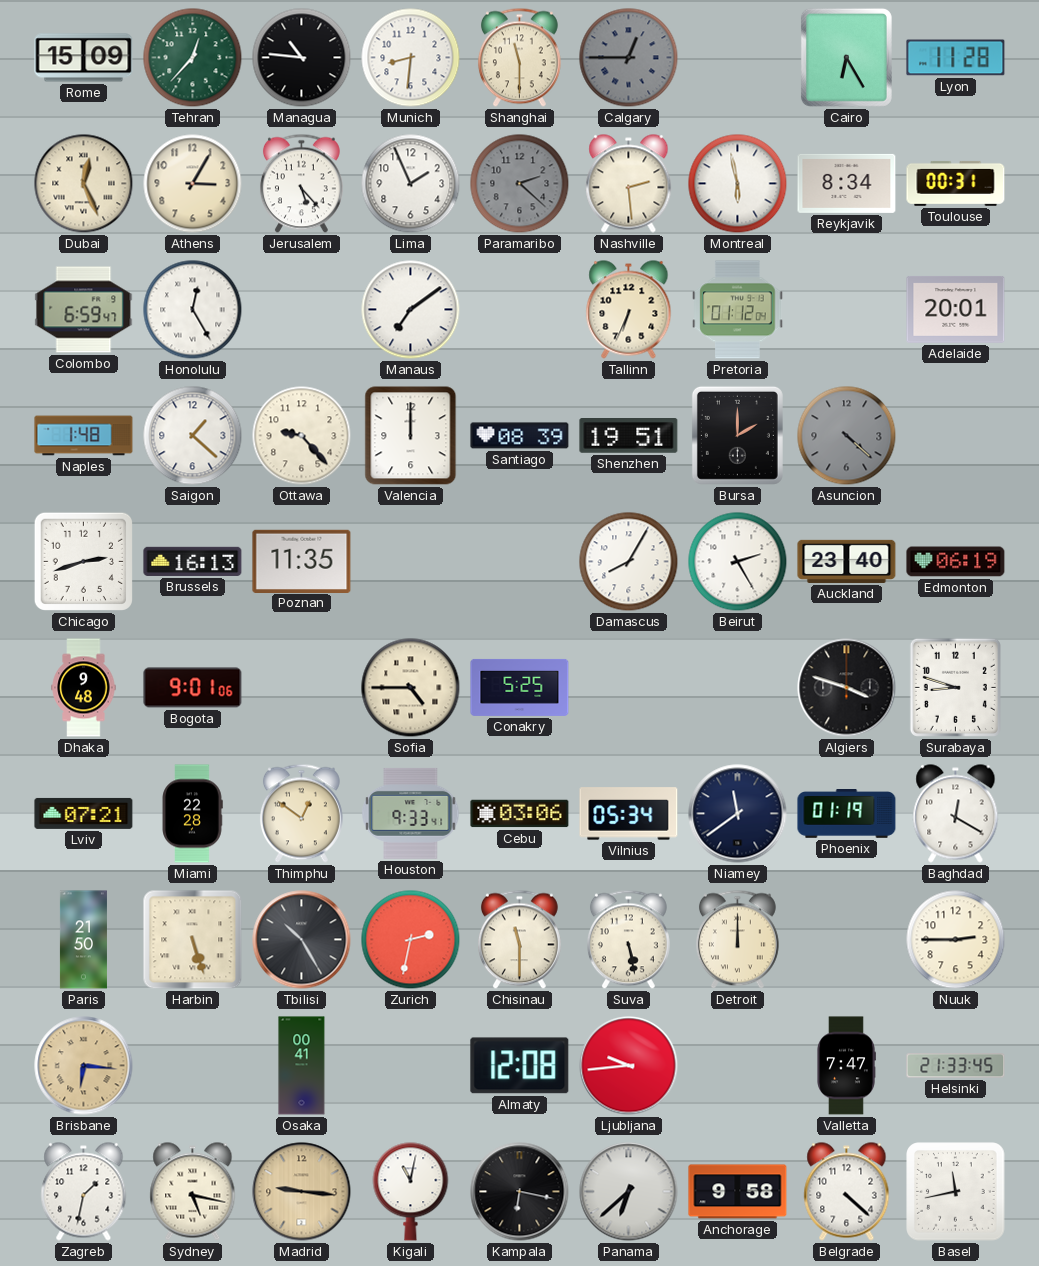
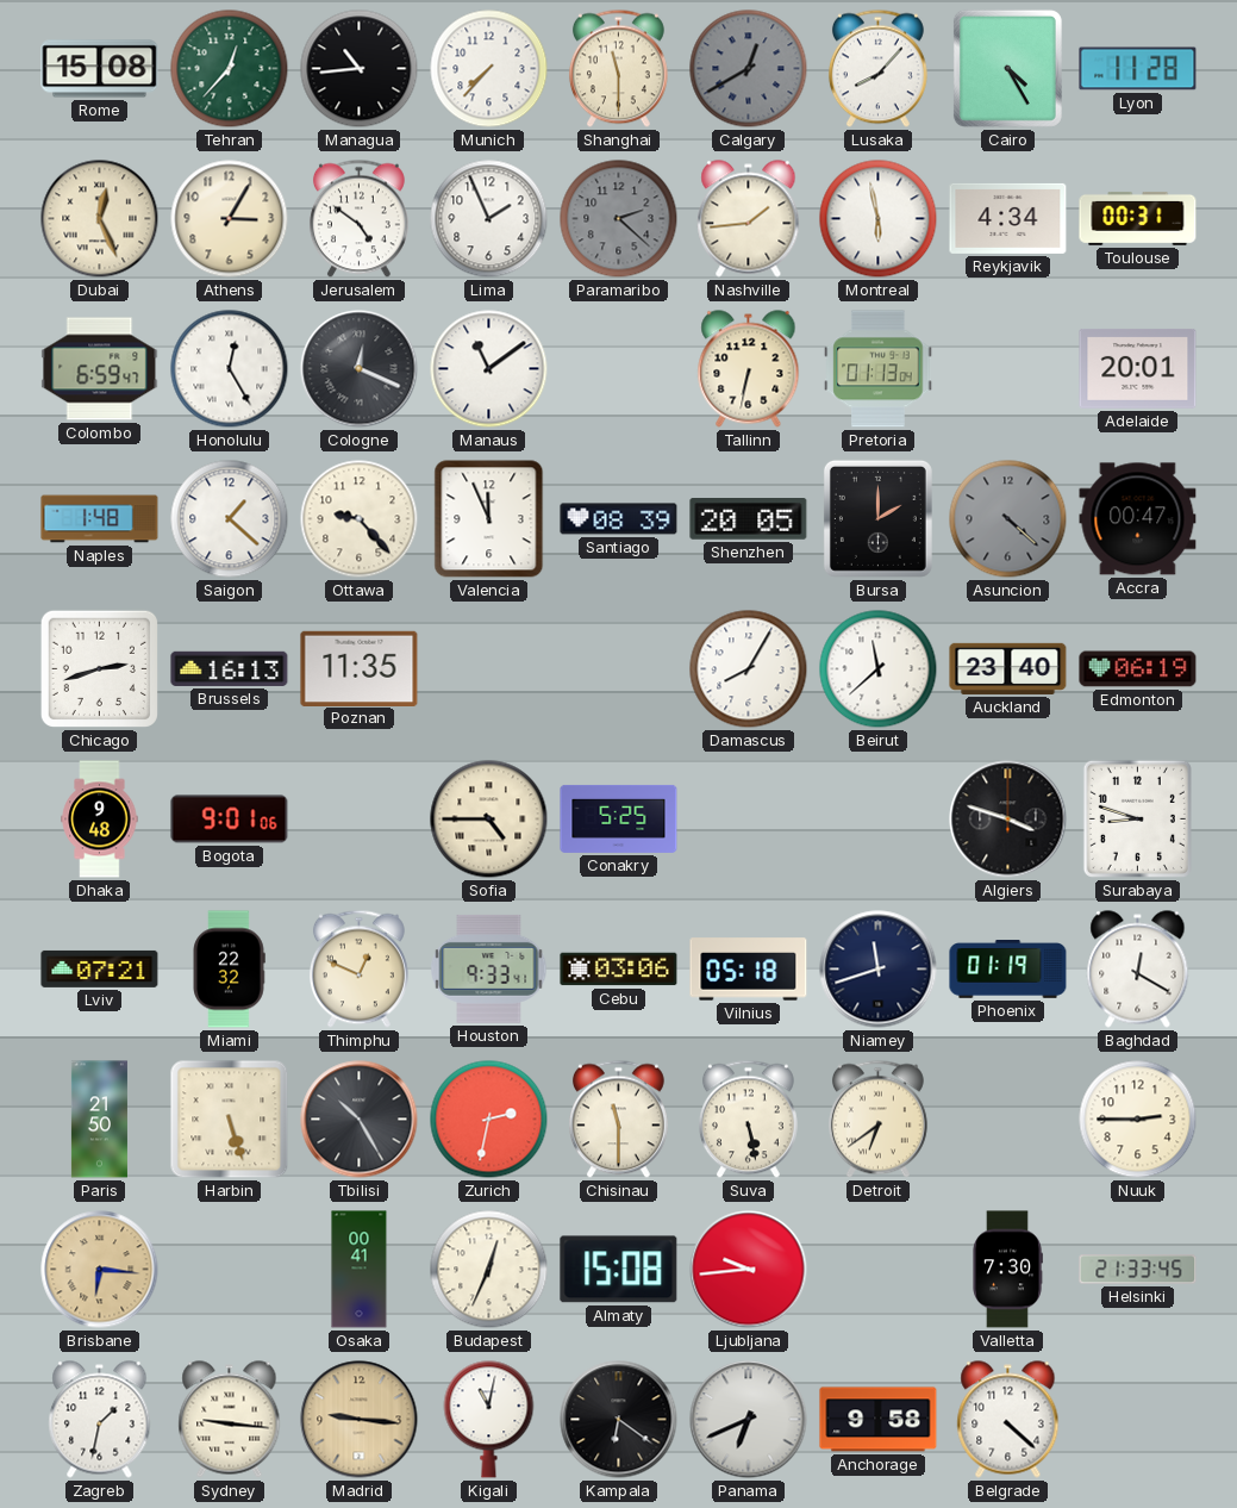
Rome: 15:09 -> 15:08 (100, 69)
Managua: 10:46 -> 10:44 (360, 69)
Munich: 8:31 -> 7:37 (489, 69)
Calgary: 12:45 -> 12:40 (749, 69)
Lusaka: none -> 8:07 (877, 69)
Cairo: 6:25 -> 4:25 (1007, 68)
Jerusalem: 5:23 -> 4:51 (358, 219)
Nashville: 2:29 -> 1:44 (749, 219)
Reykjavik: 8:34 -> 4:34 (1008, 218)
Cologne: none -> 12:19 (360, 369)
Manaus: 7:09 -> 11:09 (489, 369)
Tallinn: 6:34 -> 6:32 (749, 369)
Pretoria: 01:12 -> 01:13 (879, 369)
Valencia: 12:00 -> 11:56 (489, 519)
Shenzhen: 19:51 -> 20:05 (749, 519)
Accra: none -> 00:47 (1138, 519)
Beirut: 2:25 -> 11:38 (879, 669)
Miami: 22:28 -> 22:32 (229, 970)
Thimphu: 12:51 -> 12:49 (358, 970)
Vilnius: 05:34 -> 05:18 (749, 970)
Niamey: 11:39 -> 11:42 (879, 970)
Detroit: 12:00 -> 6:39 (877, 1120)
Budapest: none -> 12:34 (489, 1270)
Almaty: 12:08 -> 15:08 (619, 1270)
Valletta: 7:47 -> 7:30 (1007, 1270)
Sydney: 5:17 -> 9:16 (230, 1420)
Kampala: 6:17 -> 6:21 (619, 1420)
Panama: 6:38 -> 6:41 (749, 1420)
Basel: 11:43 -> none (956, 1192)
